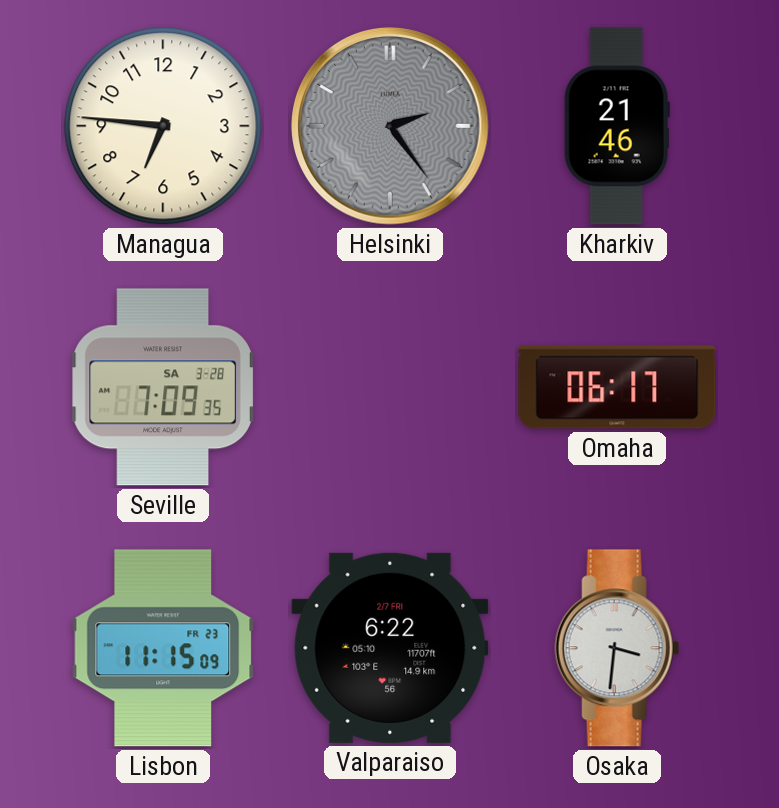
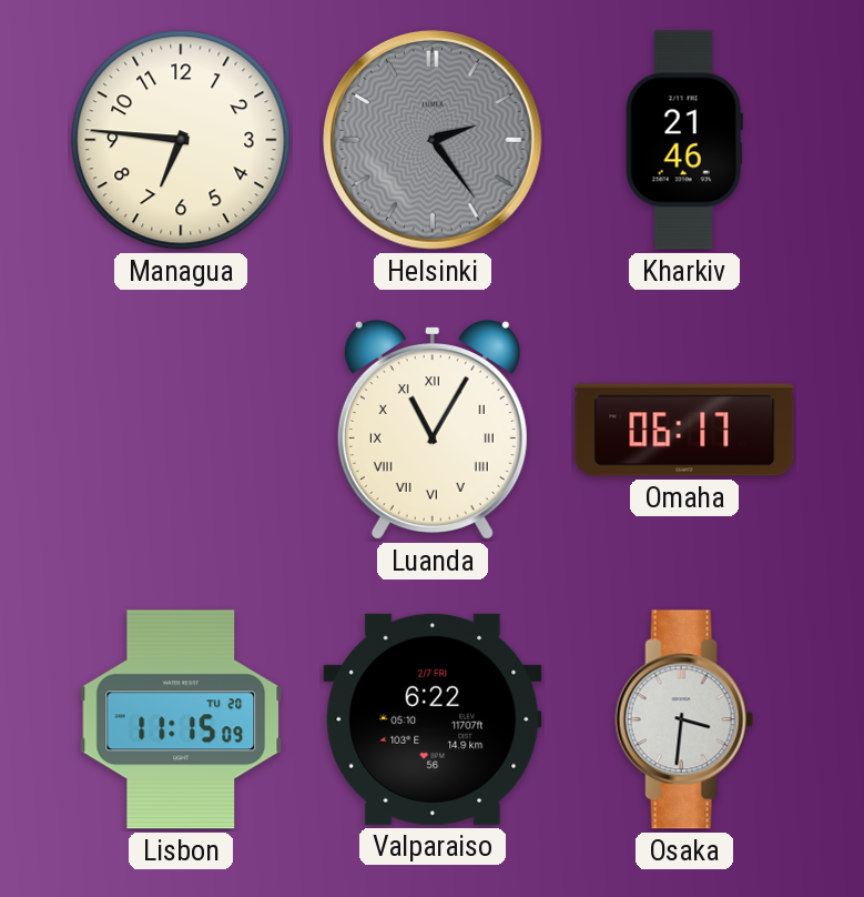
Seville: 7:09 -> none (163, 387)
Luanda: none -> 11:05 (433, 431)
Lisbon date: FR 23 -> TU 20 (181, 719)
